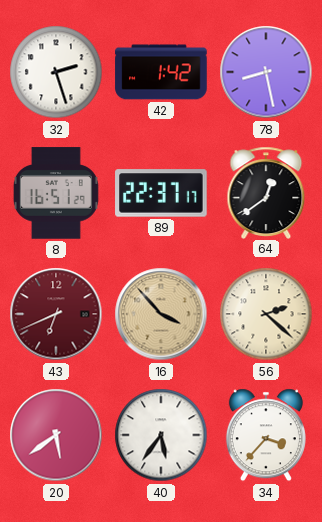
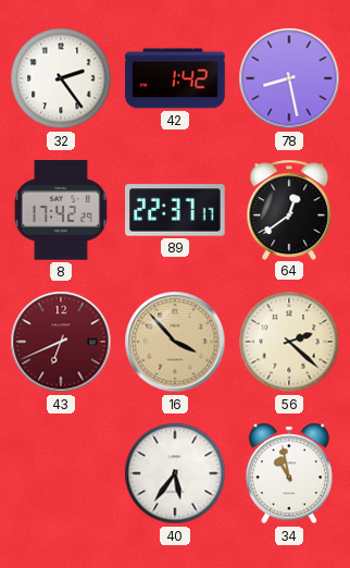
32: 2:27 -> 2:24 (61, 78)
8: 16:51 -> 17:42 (61, 210)
20: 5:39 -> none (56, 435)
34: 3:37 -> 10:58 (289, 473)
